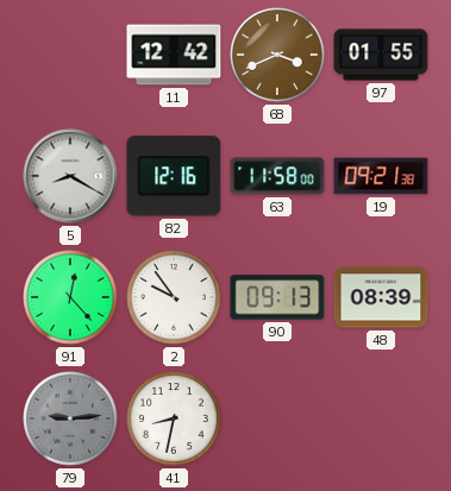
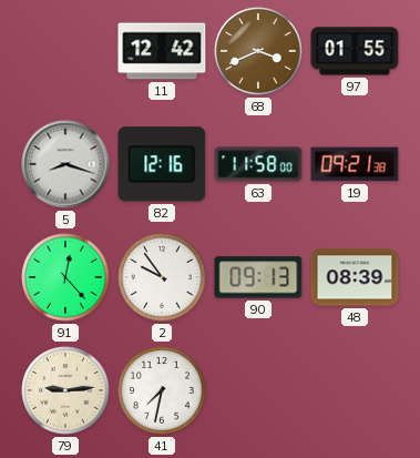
5: 8:20 -> 8:18 (65, 164)
79 dial: grey -> cream (65, 390)
41: 8:32 -> 7:32 (162, 390)
